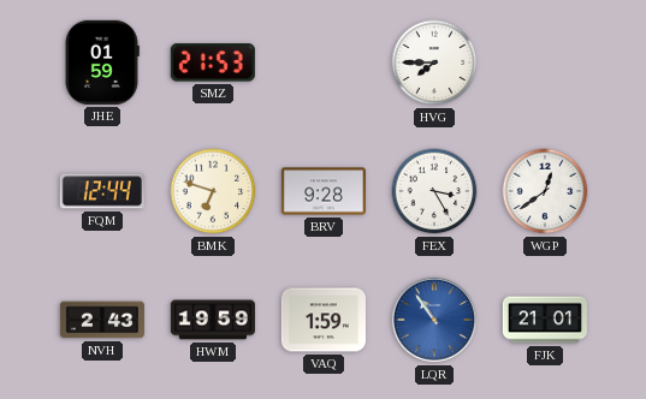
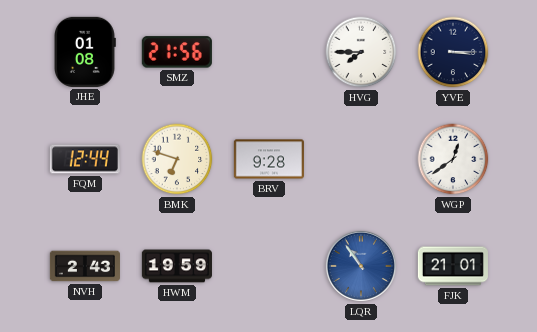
JHE: 01:59 -> 01:08 (85, 52)
SMZ: 21:53 -> 21:56 (177, 52)
YVE: none -> 3:15 (453, 52)
FEX: 3:25 -> none (434, 191)
VAQ: 1:59 -> none (324, 320)
